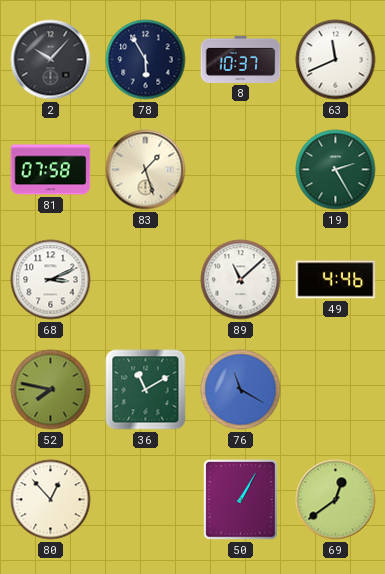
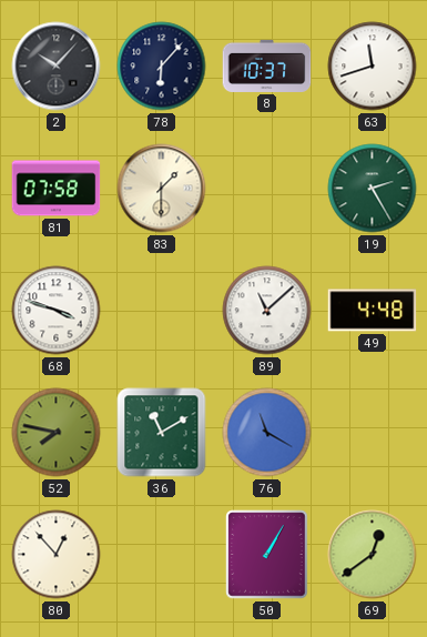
78: 5:55 -> 6:07 (162, 67)
63: 11:41 -> 11:42 (373, 67)
83: 1:27 -> 1:30 (162, 189)
68: 3:11 -> 3:48 (57, 311)
49: 4:46 -> 4:48 (373, 311)
